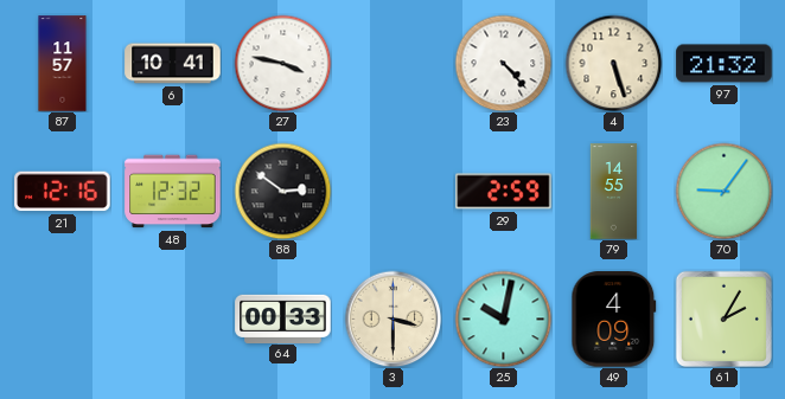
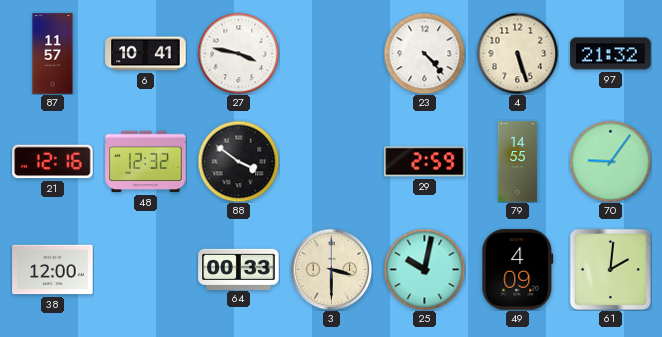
88: 2:51 -> 3:51 (238, 161)
38: none -> 12:00 (53, 270)
61: 2:05 -> 2:01 (610, 269)
